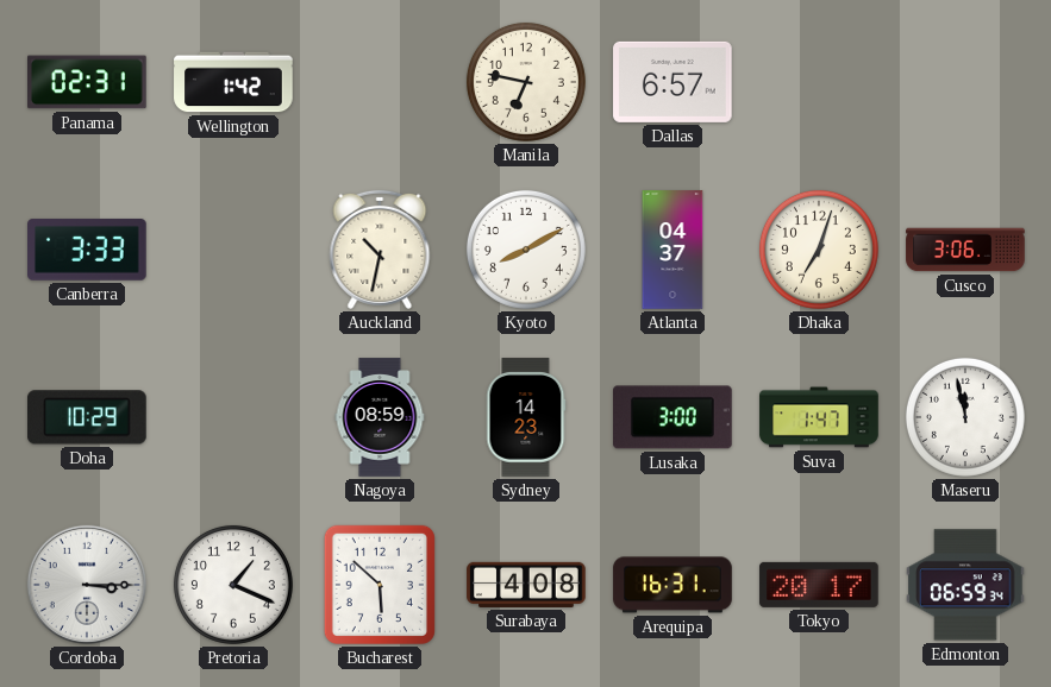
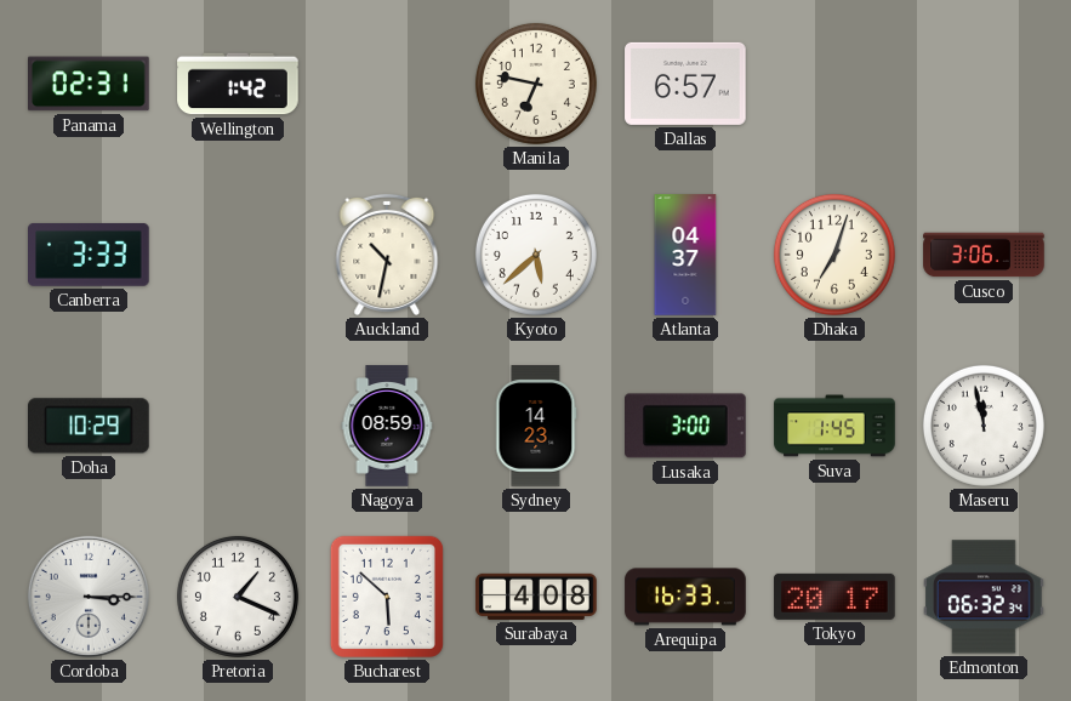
Kyoto: 8:10 -> 5:38 (536, 255)
Suva: 1:47 -> 1:45 (834, 426)
Arequipa: 16:31 -> 16:33 (685, 597)
Edmonton: 06:59 -> 06:32 (984, 597)
